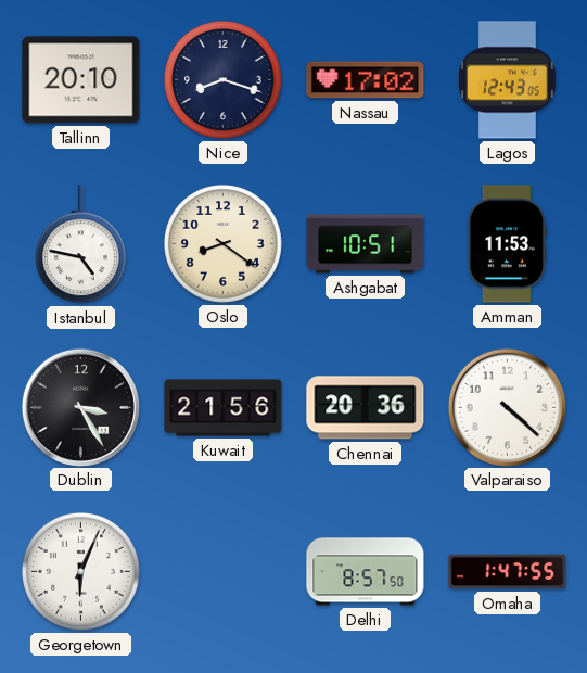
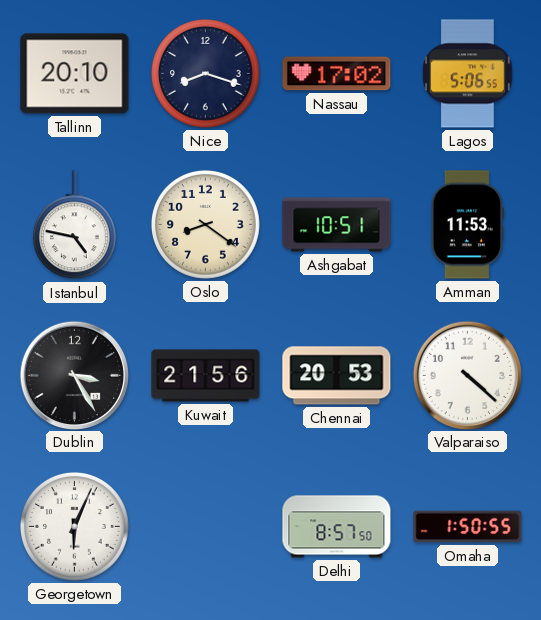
Lagos: 12:43 -> 5:06 (468, 74)
Chennai: 20:36 -> 20:53 (337, 376)
Omaha: 1:47 -> 1:50 (468, 527)
